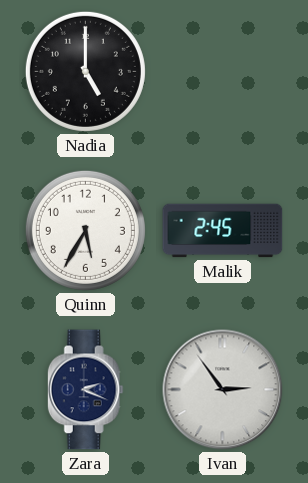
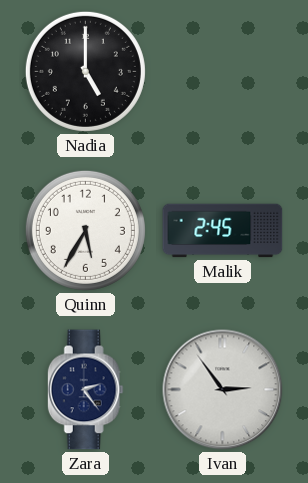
Zara: 2:19 -> 2:24 (85, 390)
